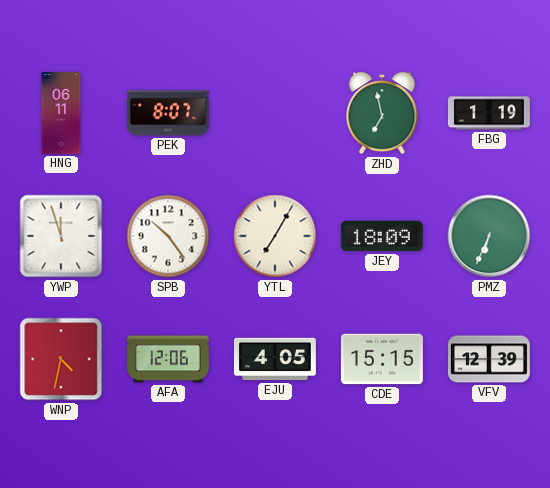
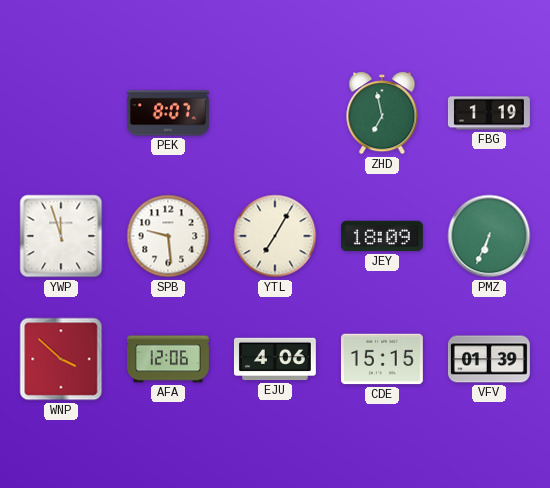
HNG: 06:11 -> none (61, 114)
SPB: 10:24 -> 9:29 (168, 236)
WNP: 4:32 -> 3:52 (61, 359)
EJU: 4:05 -> 4:06 (275, 359)
VFV: 12:39 -> 01:39 (489, 359)
